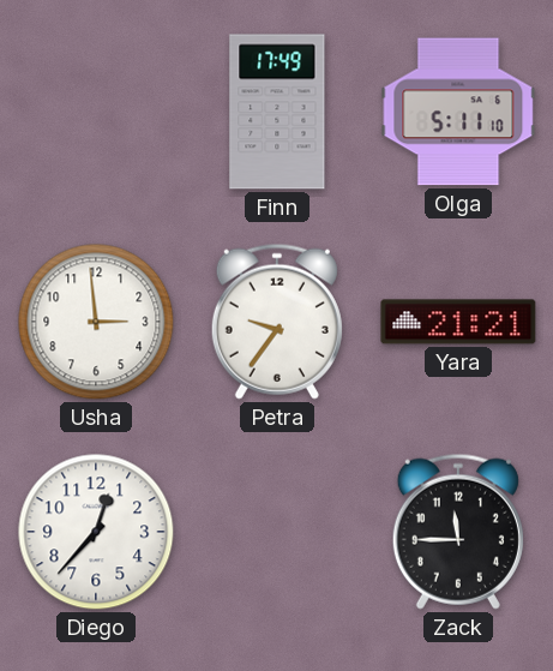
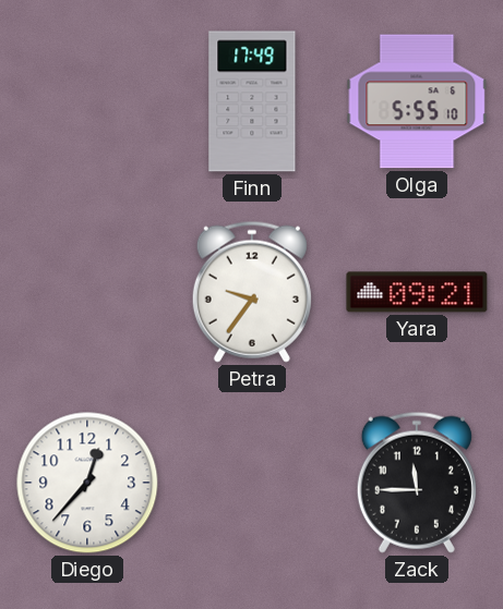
Olga: 5:11 -> 5:55 (417, 101)
Usha: 2:59 -> none (96, 322)
Yara: 21:21 -> 09:21 (417, 292)
